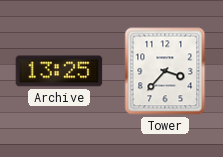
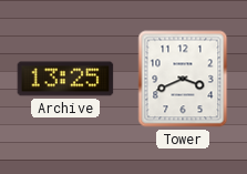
Tower: 3:37 -> 3:41 (183, 79)
